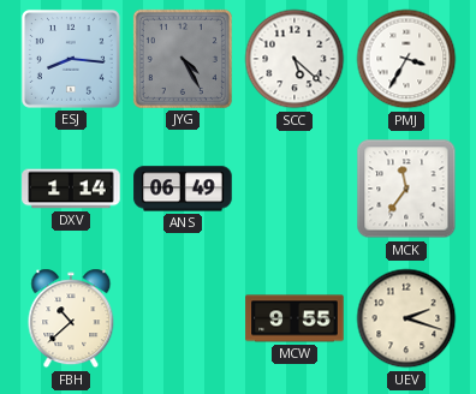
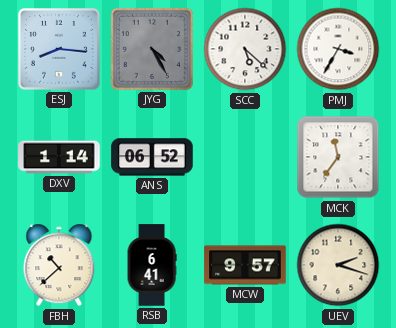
ANS: 06:49 -> 06:52 (152, 157)
RSB: none -> 6:41 (152, 265)
MCW: 9:55 -> 9:57 (245, 265)
